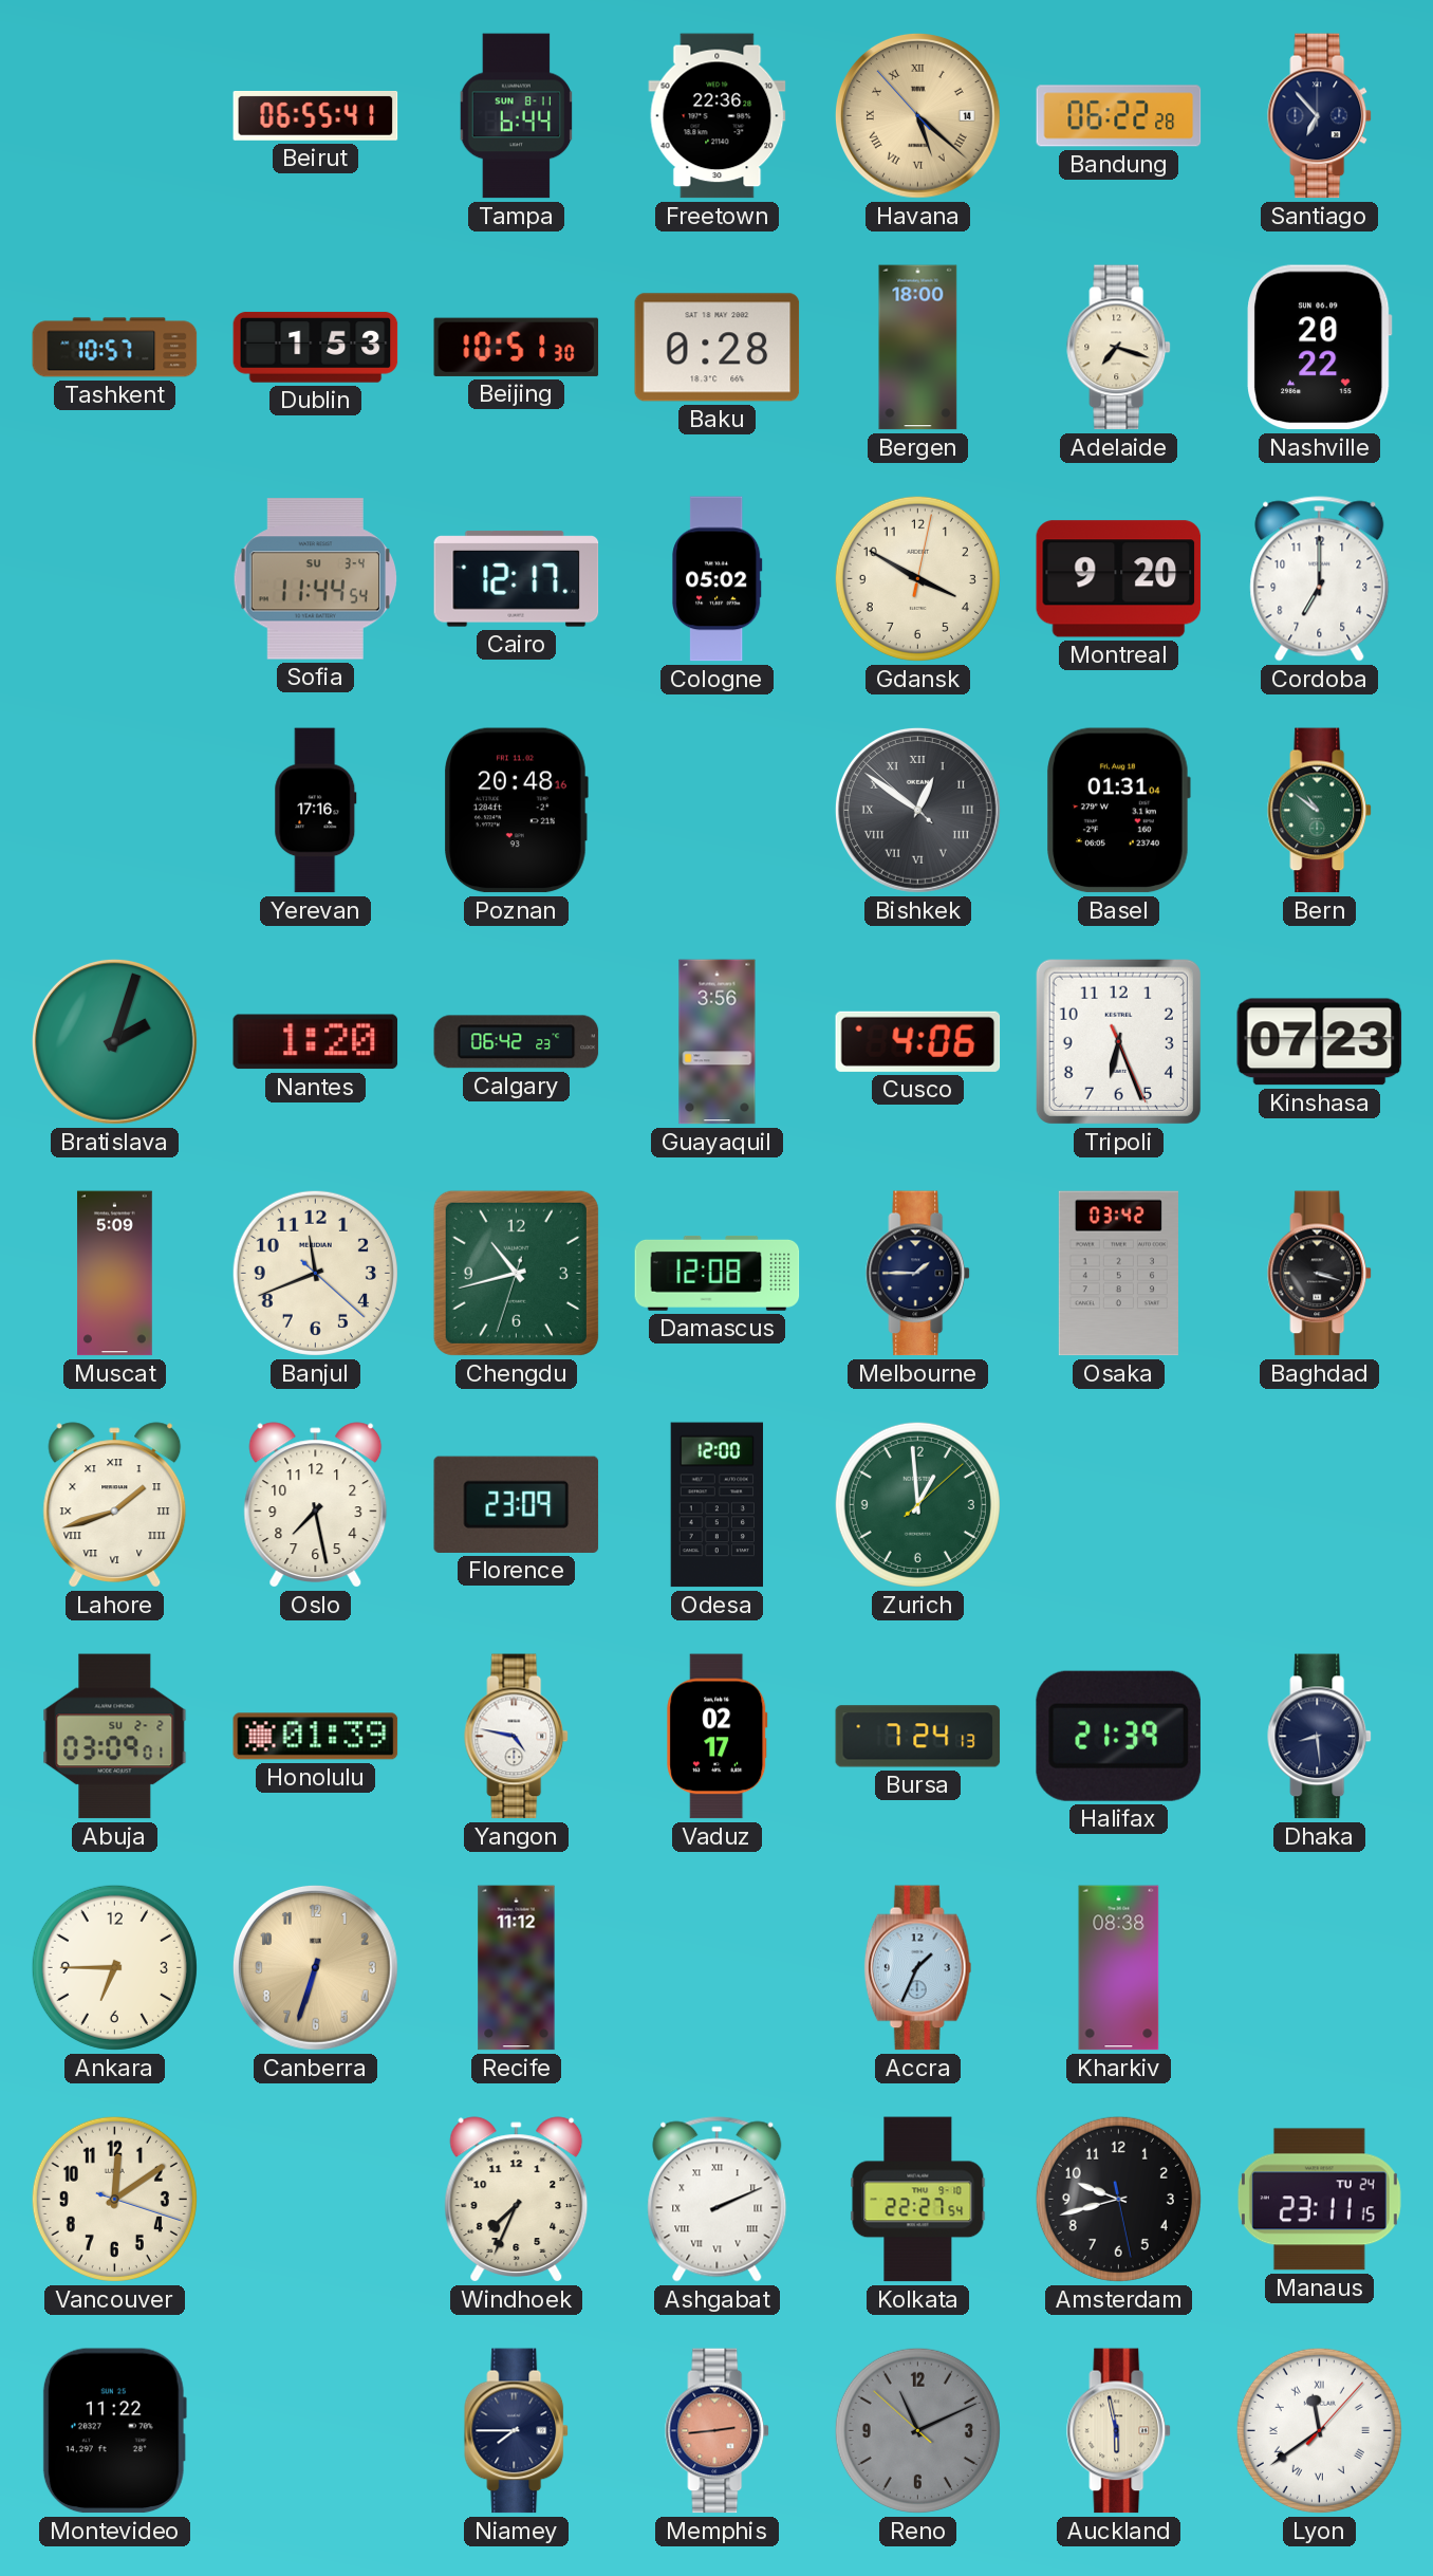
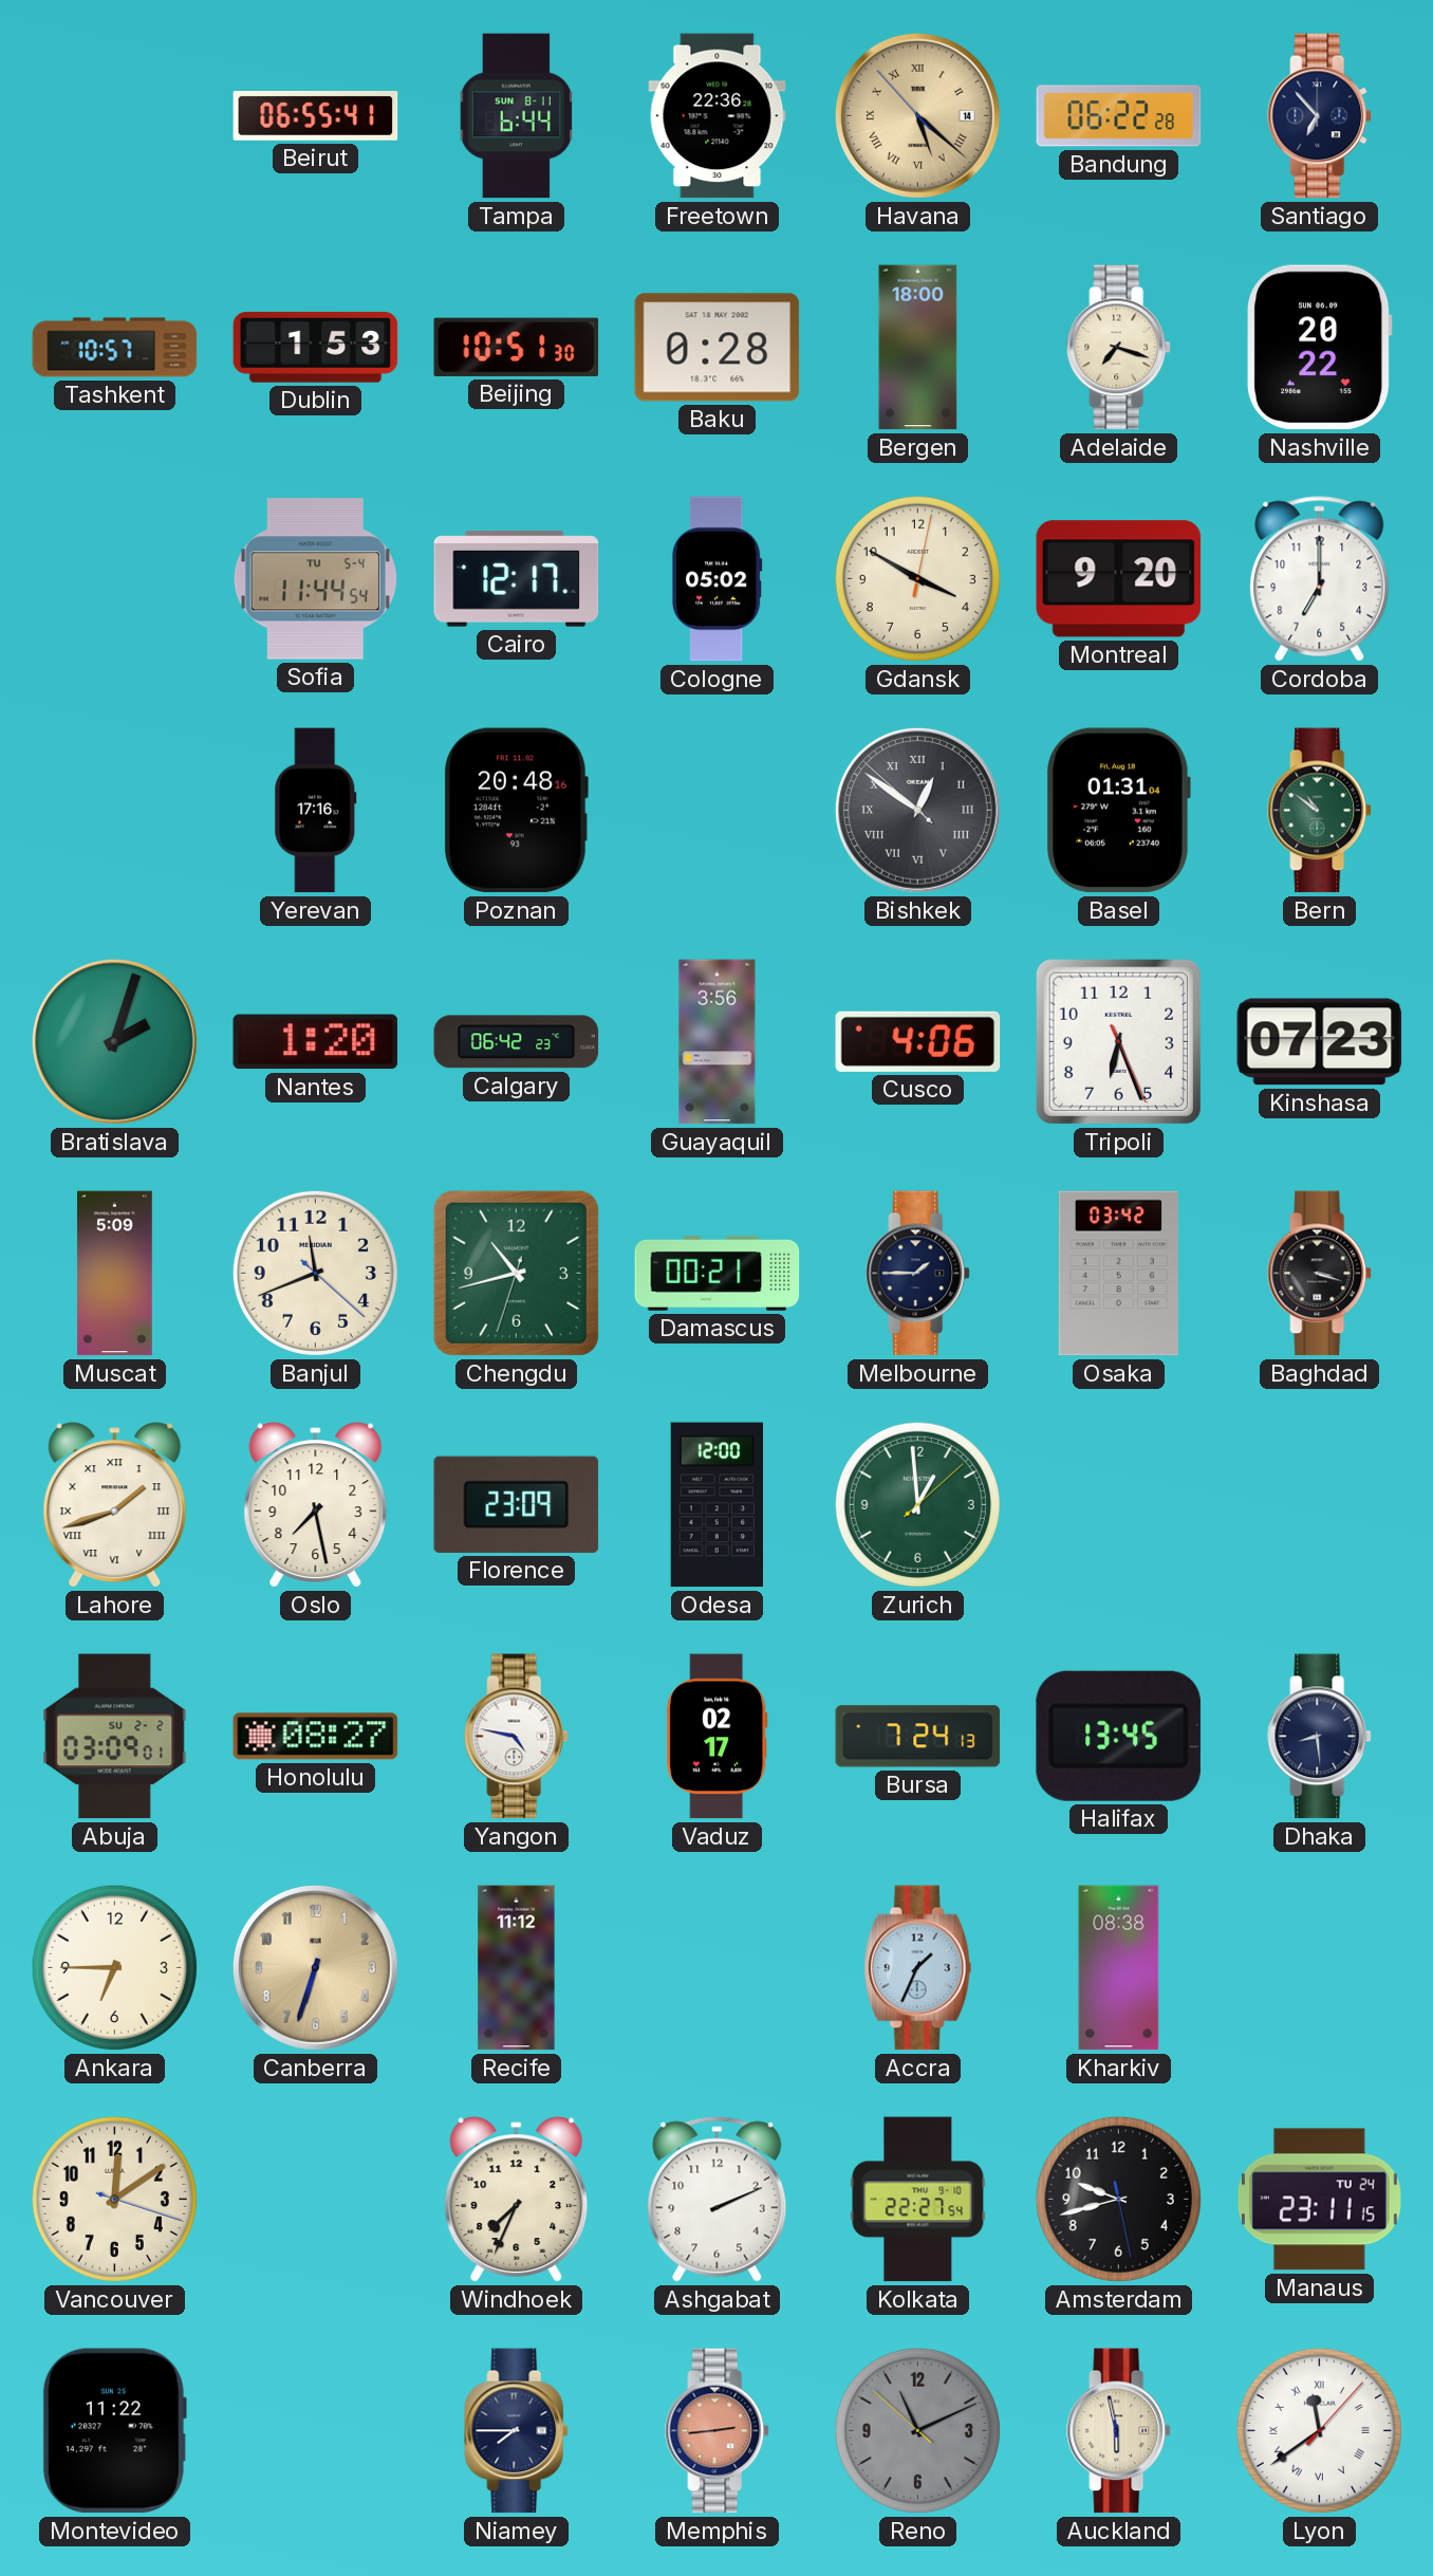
Sofia date: SU 3-4 -> TU 5-4 (315, 579)
Damascus: 12:08 -> 00:21 (718, 1273)
Honolulu: 01:39 -> 08:27 (316, 1737)
Halifax: 21:39 -> 13:45 (1118, 1736)
Ashgabat numerals: Roman -> Arabic (718, 2200)
